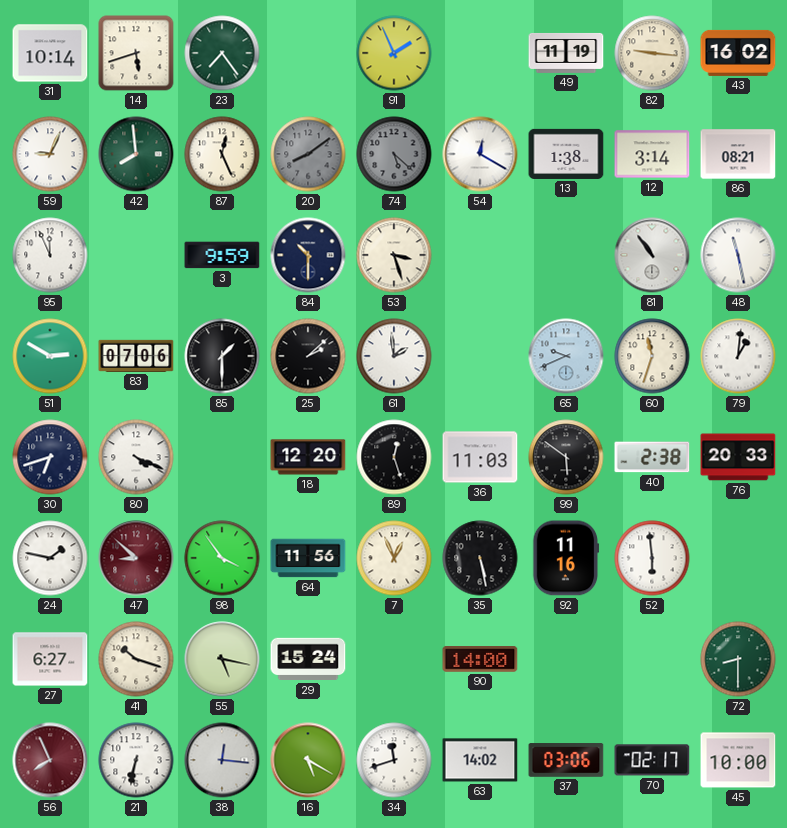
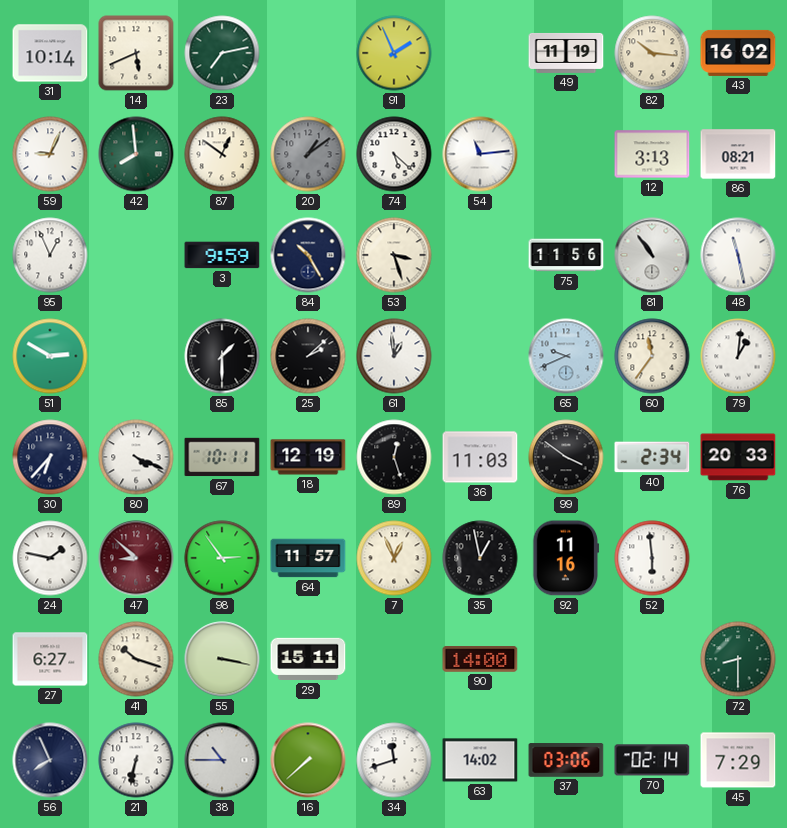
14: 5:42 -> 5:41 (136, 53)
23: 7:24 -> 7:13 (222, 53)
82: 9:16 -> 10:16 (652, 53)
87: 12:26 -> 12:51 (222, 154)
20: 8:09 -> 1:09 (308, 154)
74 dial: grey -> white (394, 154)
54: 12:20 -> 11:14 (480, 154)
13: 1:38 -> none (566, 154)
12: 3:14 -> 3:13 (652, 154)
95: 11:56 -> 12:56 (50, 255)
84: 10:30 -> 10:25 (308, 255)
75: none -> 11:56 (566, 255)
83: 07:06 -> none (136, 356)
61: 1:59 -> 12:59 (394, 356)
60: 11:33 -> 11:36 (652, 356)
30: 6:42 -> 6:37 (50, 457)
67: none -> 10:11 (222, 457)
18: 12:20 -> 12:19 (308, 457)
99: 5:51 -> 3:51 (566, 457)
40: 2:38 -> 2:34 (652, 457)
98: 3:54 -> 2:54 (222, 558)
64: 11:56 -> 11:57 (308, 558)
35: 5:28 -> 12:58 (480, 558)
55: 5:17 -> 3:17 (222, 659)
29: 15:24 -> 15:11 (308, 659)
56 dial: burgundy -> navy (50, 760)
38: 12:16 -> 10:45 (222, 760)
16: 5:20 -> 7:38 (308, 760)
70: 02:17 -> 02:14 (652, 760)
45: 10:00 -> 7:29 (738, 760)
